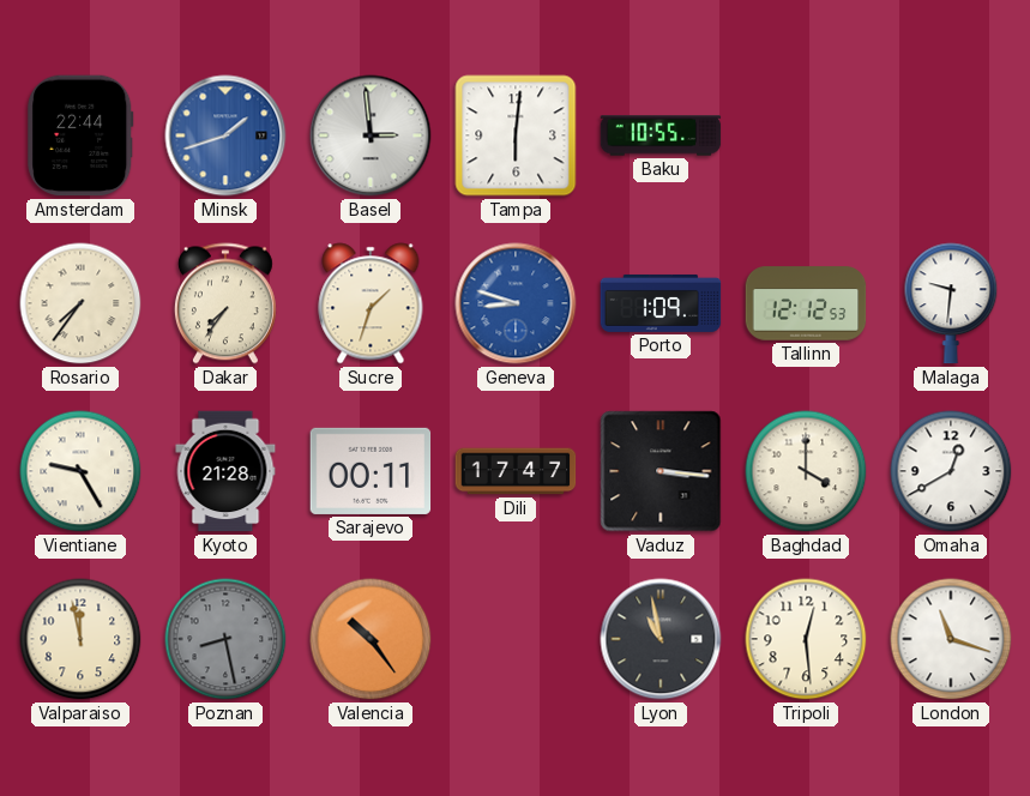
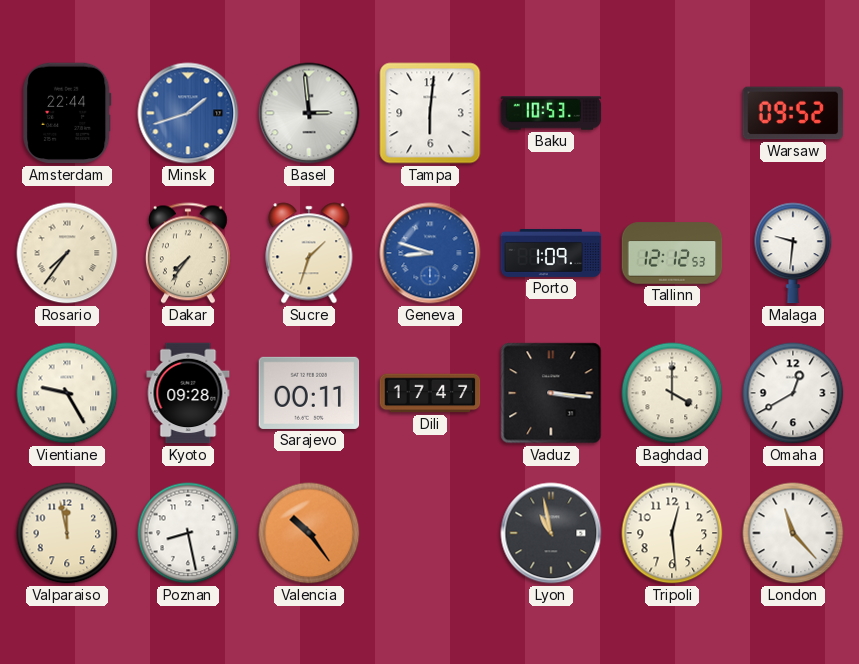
Baku: 10:55 -> 10:53 (551, 113)
Warsaw: none -> 09:52 (793, 113)
Kyoto: 21:28 -> 09:28 (188, 393)
Poznan dial: grey -> white (188, 533)
London: 11:18 -> 11:23 (793, 533)
